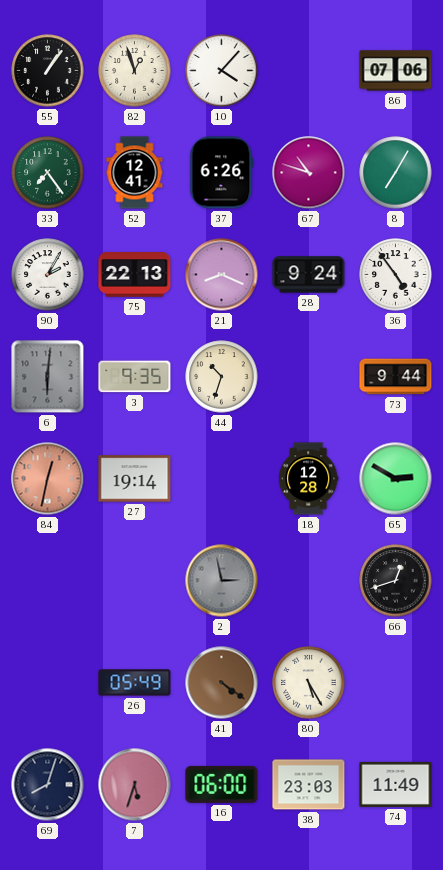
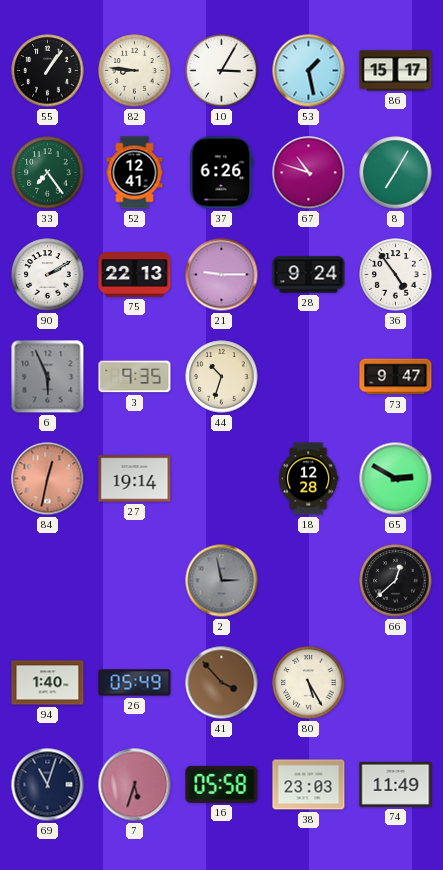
82: 12:57 -> 8:46 (135, 71)
10: 4:07 -> 3:05 (222, 71)
53: none -> 1:28 (309, 71)
86: 07:06 -> 15:17 (396, 71)
90: 2:05 -> 2:10 (48, 275)
21: 8:19 -> 9:15 (222, 275)
6: 6:01 -> 5:56 (48, 377)
73: 9:44 -> 9:47 (396, 377)
66: 12:42 -> 12:38 (396, 581)
94: none -> 1:40 (48, 683)
41: 4:21 -> 3:53 (222, 683)
69: 8:03 -> 11:03 (48, 785)
16: 06:00 -> 05:58 (222, 784)
